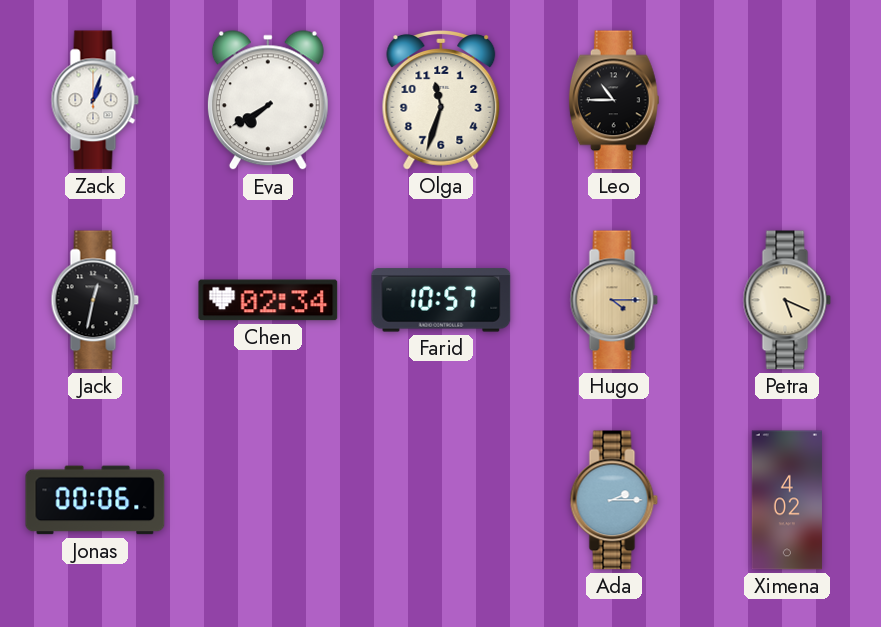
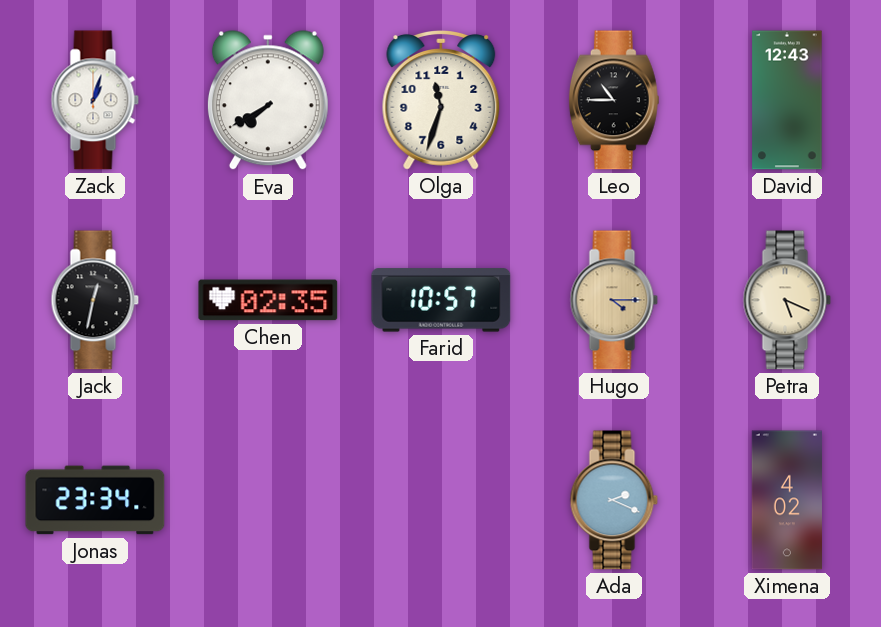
David: none -> 12:43 (787, 100)
Chen: 02:34 -> 02:35 (268, 300)
Jonas: 00:06 -> 23:34 (95, 500)
Ada: 2:15 -> 2:19 (614, 500)
